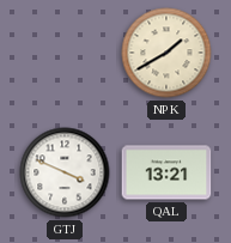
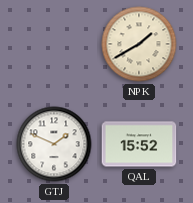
GTJ: 3:49 -> 1:49 (54, 144)
QAL: 13:21 -> 15:52 (139, 144)
